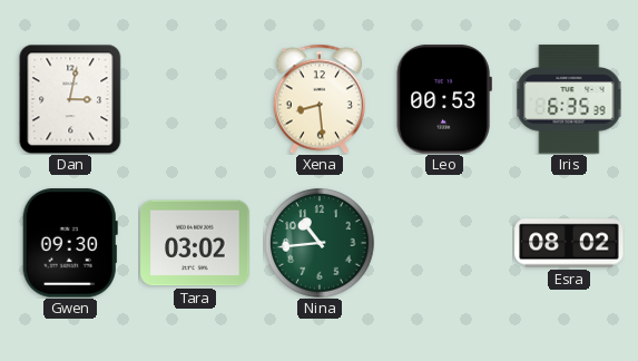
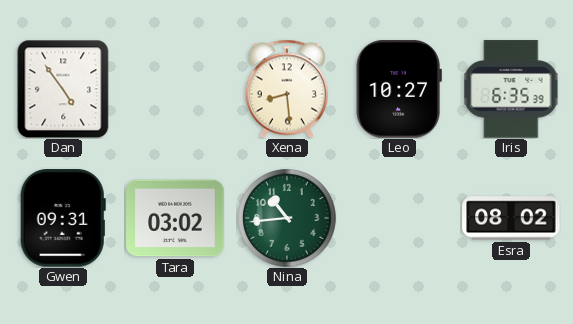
Dan: 3:02 -> 4:54 (63, 89)
Leo: 00:53 -> 10:27 (399, 89)
Gwen: 09:30 -> 09:31 (63, 218)
